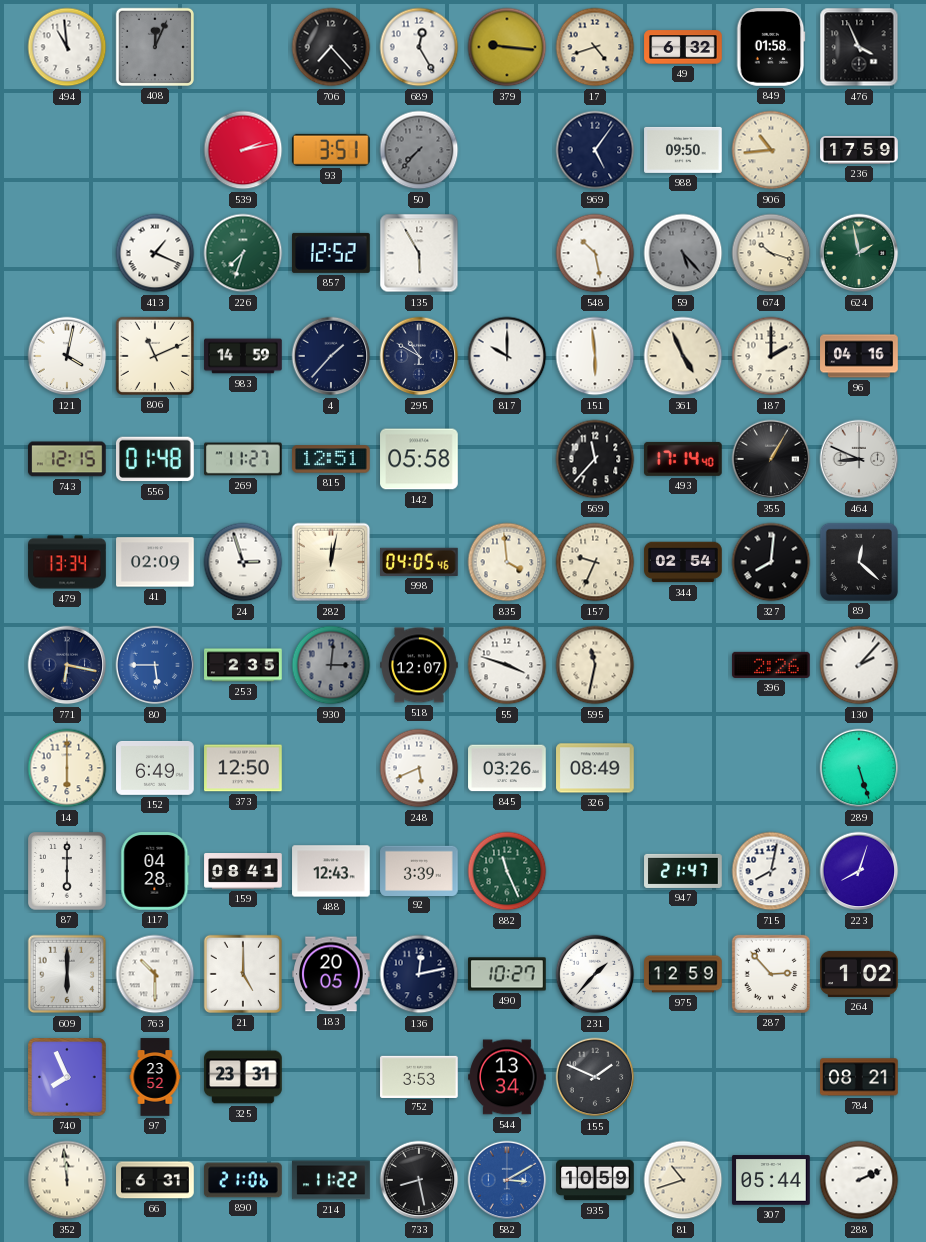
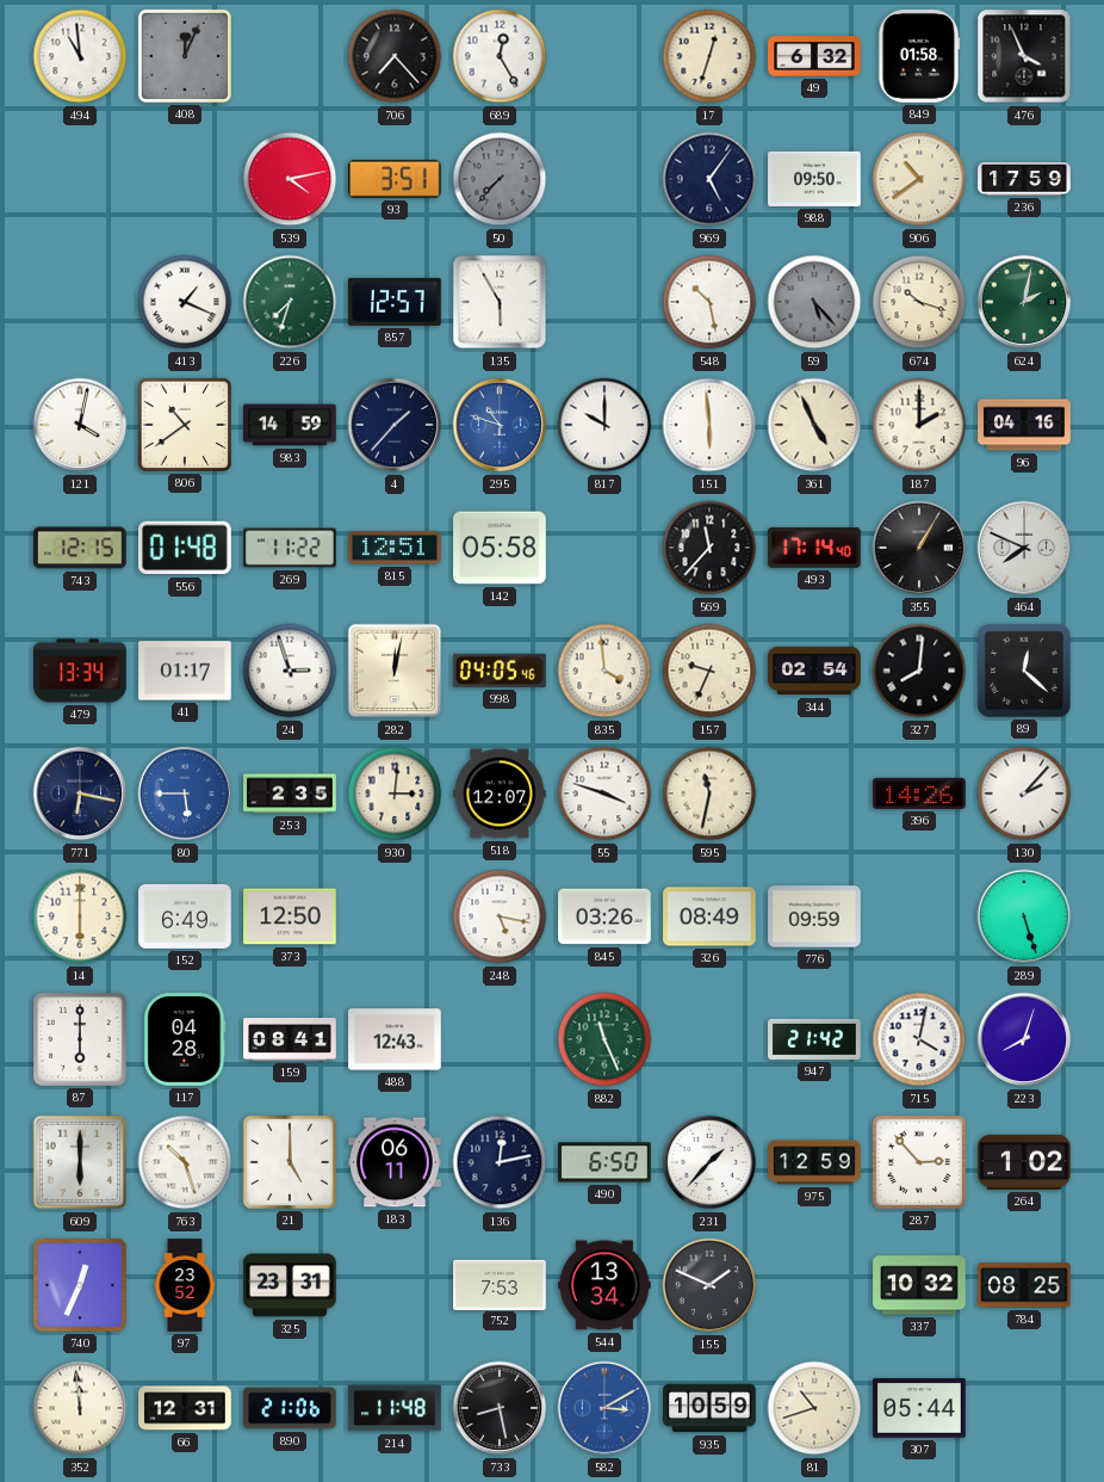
379: 9:16 -> none (507, 47)
17: 4:42 -> 12:33 (709, 56)
539: 2:13 -> 4:13 (290, 179)
906: 10:44 -> 10:39 (919, 179)
857: 12:52 -> 12:57 (396, 302)
624: 1:58 -> 2:02 (1024, 302)
806: 11:11 -> 10:39 (185, 425)
295: 10:50 -> 10:48 (500, 425)
295 dial: navy -> blue (500, 425)
269: 11:27 -> 11:22 (290, 548)
464: 8:49 -> 7:49 (1024, 548)
41: 02:09 -> 01:17 (185, 671)
930 dial: grey -> cream (395, 794)
396: 2:26 -> 14:26 (919, 794)
248: 5:41 -> 5:17 (500, 916)
776: none -> 09:59 (814, 916)
92: 3:39 -> none (419, 870)
947: 21:47 -> 21:42 (814, 1039)
715: 8:02 -> 4:02 (919, 1039)
763: 10:30 -> 10:27 (185, 1162)
183: 20:05 -> 06:11 (395, 1162)
490: 10:27 -> 6:50 (604, 1162)
740: 7:56 -> 12:34 (80, 1285)
752: 3:53 -> 7:53 (500, 1284)
337: none -> 10:32 (919, 1285)
784: 08:21 -> 08:25 (1024, 1285)
66: 6:31 -> 12:31 (185, 1408)
214: 11:22 -> 11:48 (395, 1408)
288: 2:11 -> none (859, 1180)
